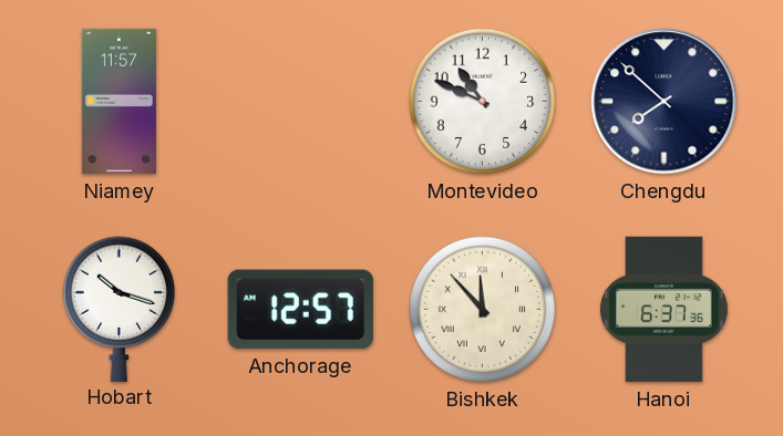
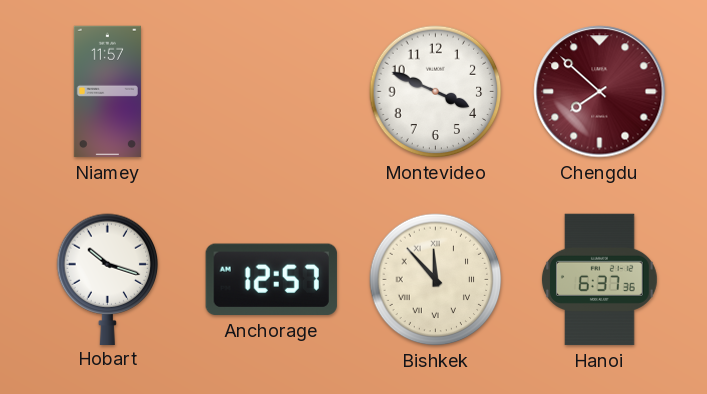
Montevideo: 10:49 -> 3:49 (436, 92)
Chengdu dial: navy -> burgundy (600, 92)
